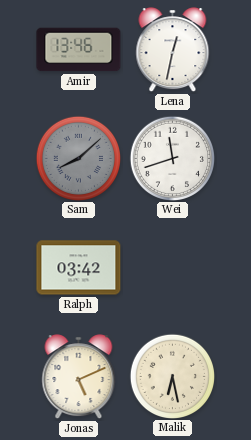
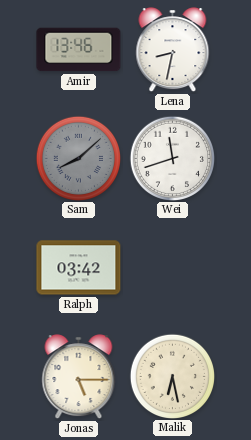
Lena: 12:32 -> 8:32 (173, 50)
Jonas: 5:11 -> 5:15 (79, 377)
